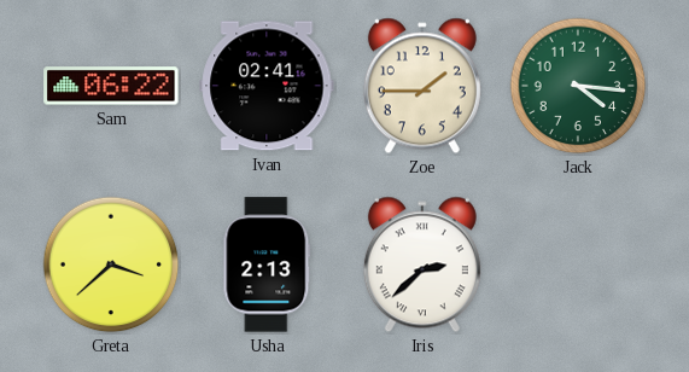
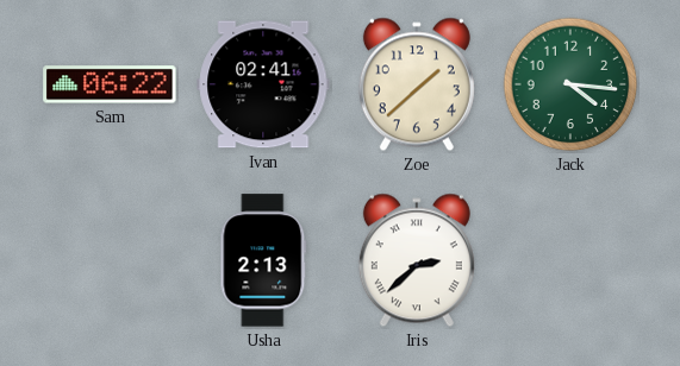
Zoe: 1:45 -> 1:38 (417, 84)
Greta: 3:38 -> none (111, 265)
